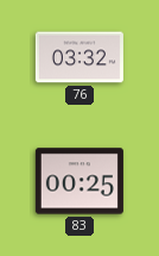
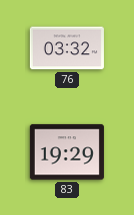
83: 00:25 -> 19:29 (67, 152)
